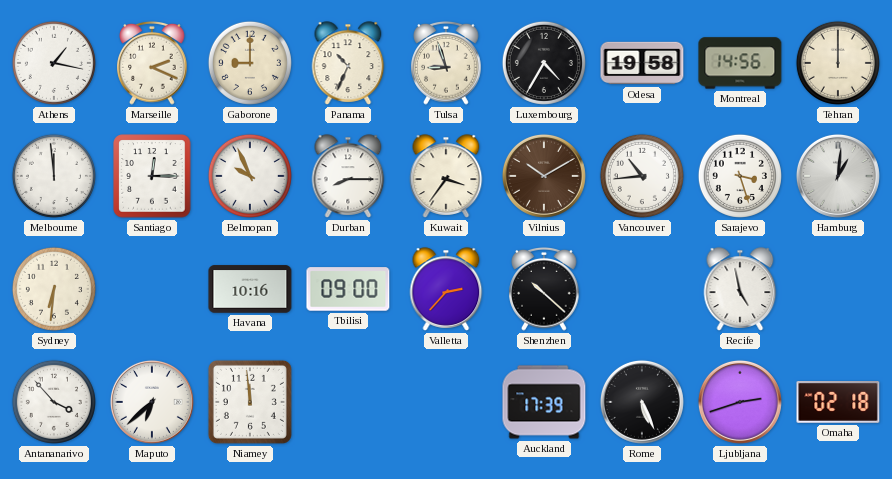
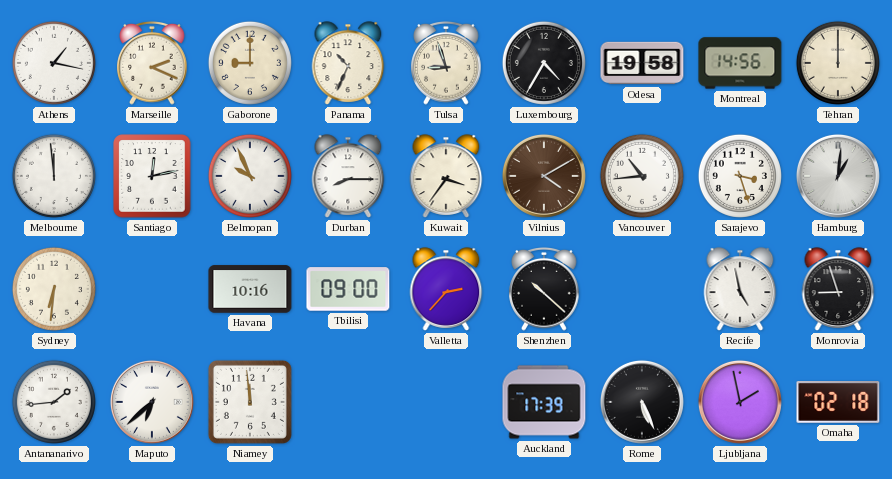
Santiago: 12:15 -> 12:13 (152, 176)
Vilnius: 10:10 -> 4:10 (544, 176)
Monrovia: none -> 8:57 (838, 289)
Antananarivo: 3:53 -> 1:44 (54, 402)
Ljubljana: 2:42 -> 1:58 (740, 402)
